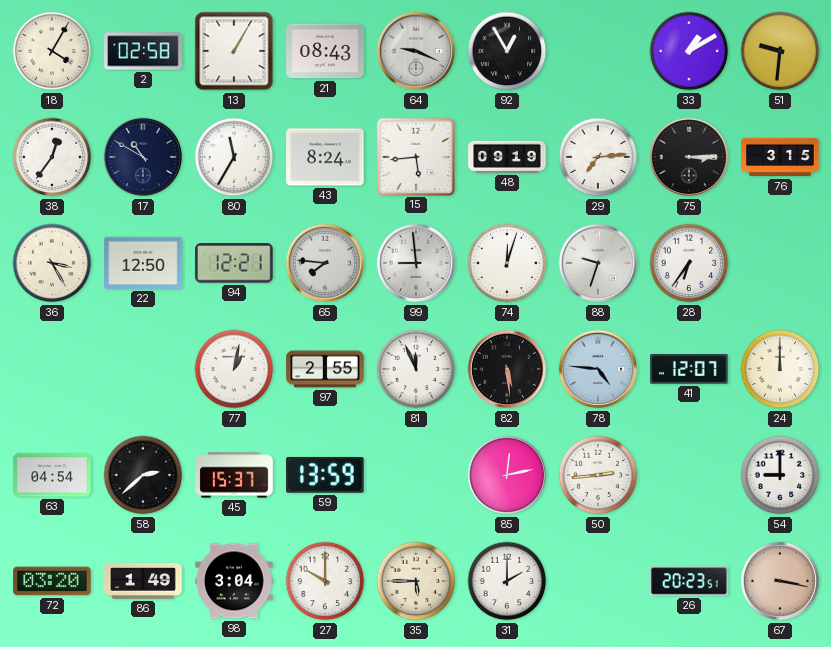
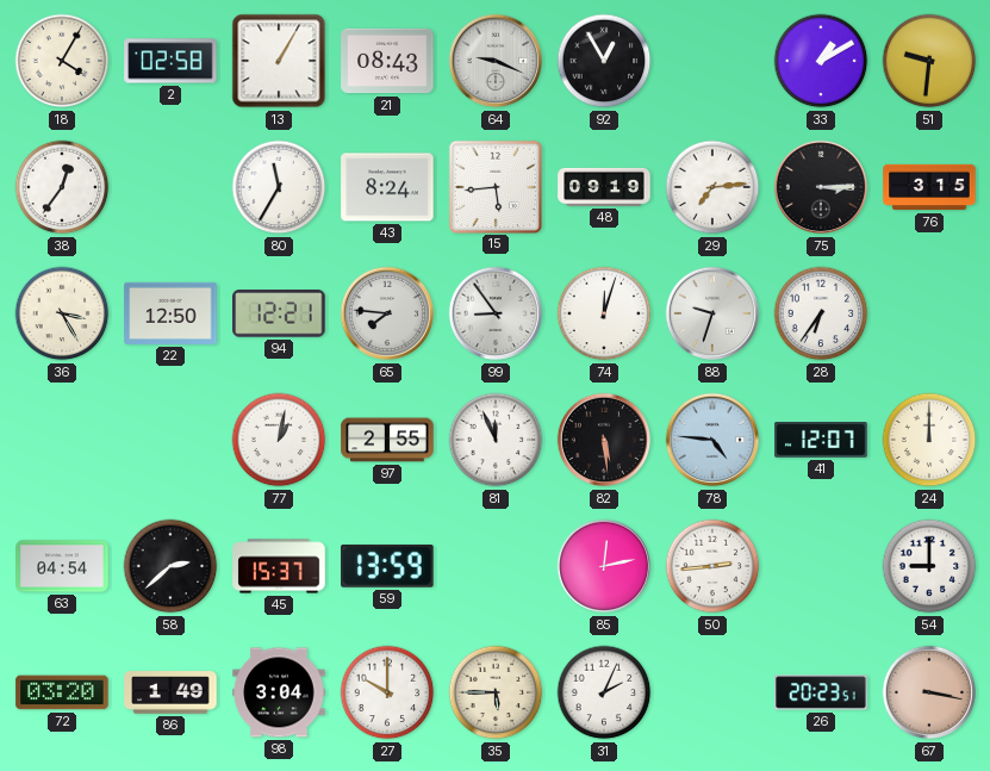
17: 10:50 -> none (143, 157)
99: 8:59 -> 8:54 (496, 313)
31: 2:00 -> 2:04 (604, 692)
